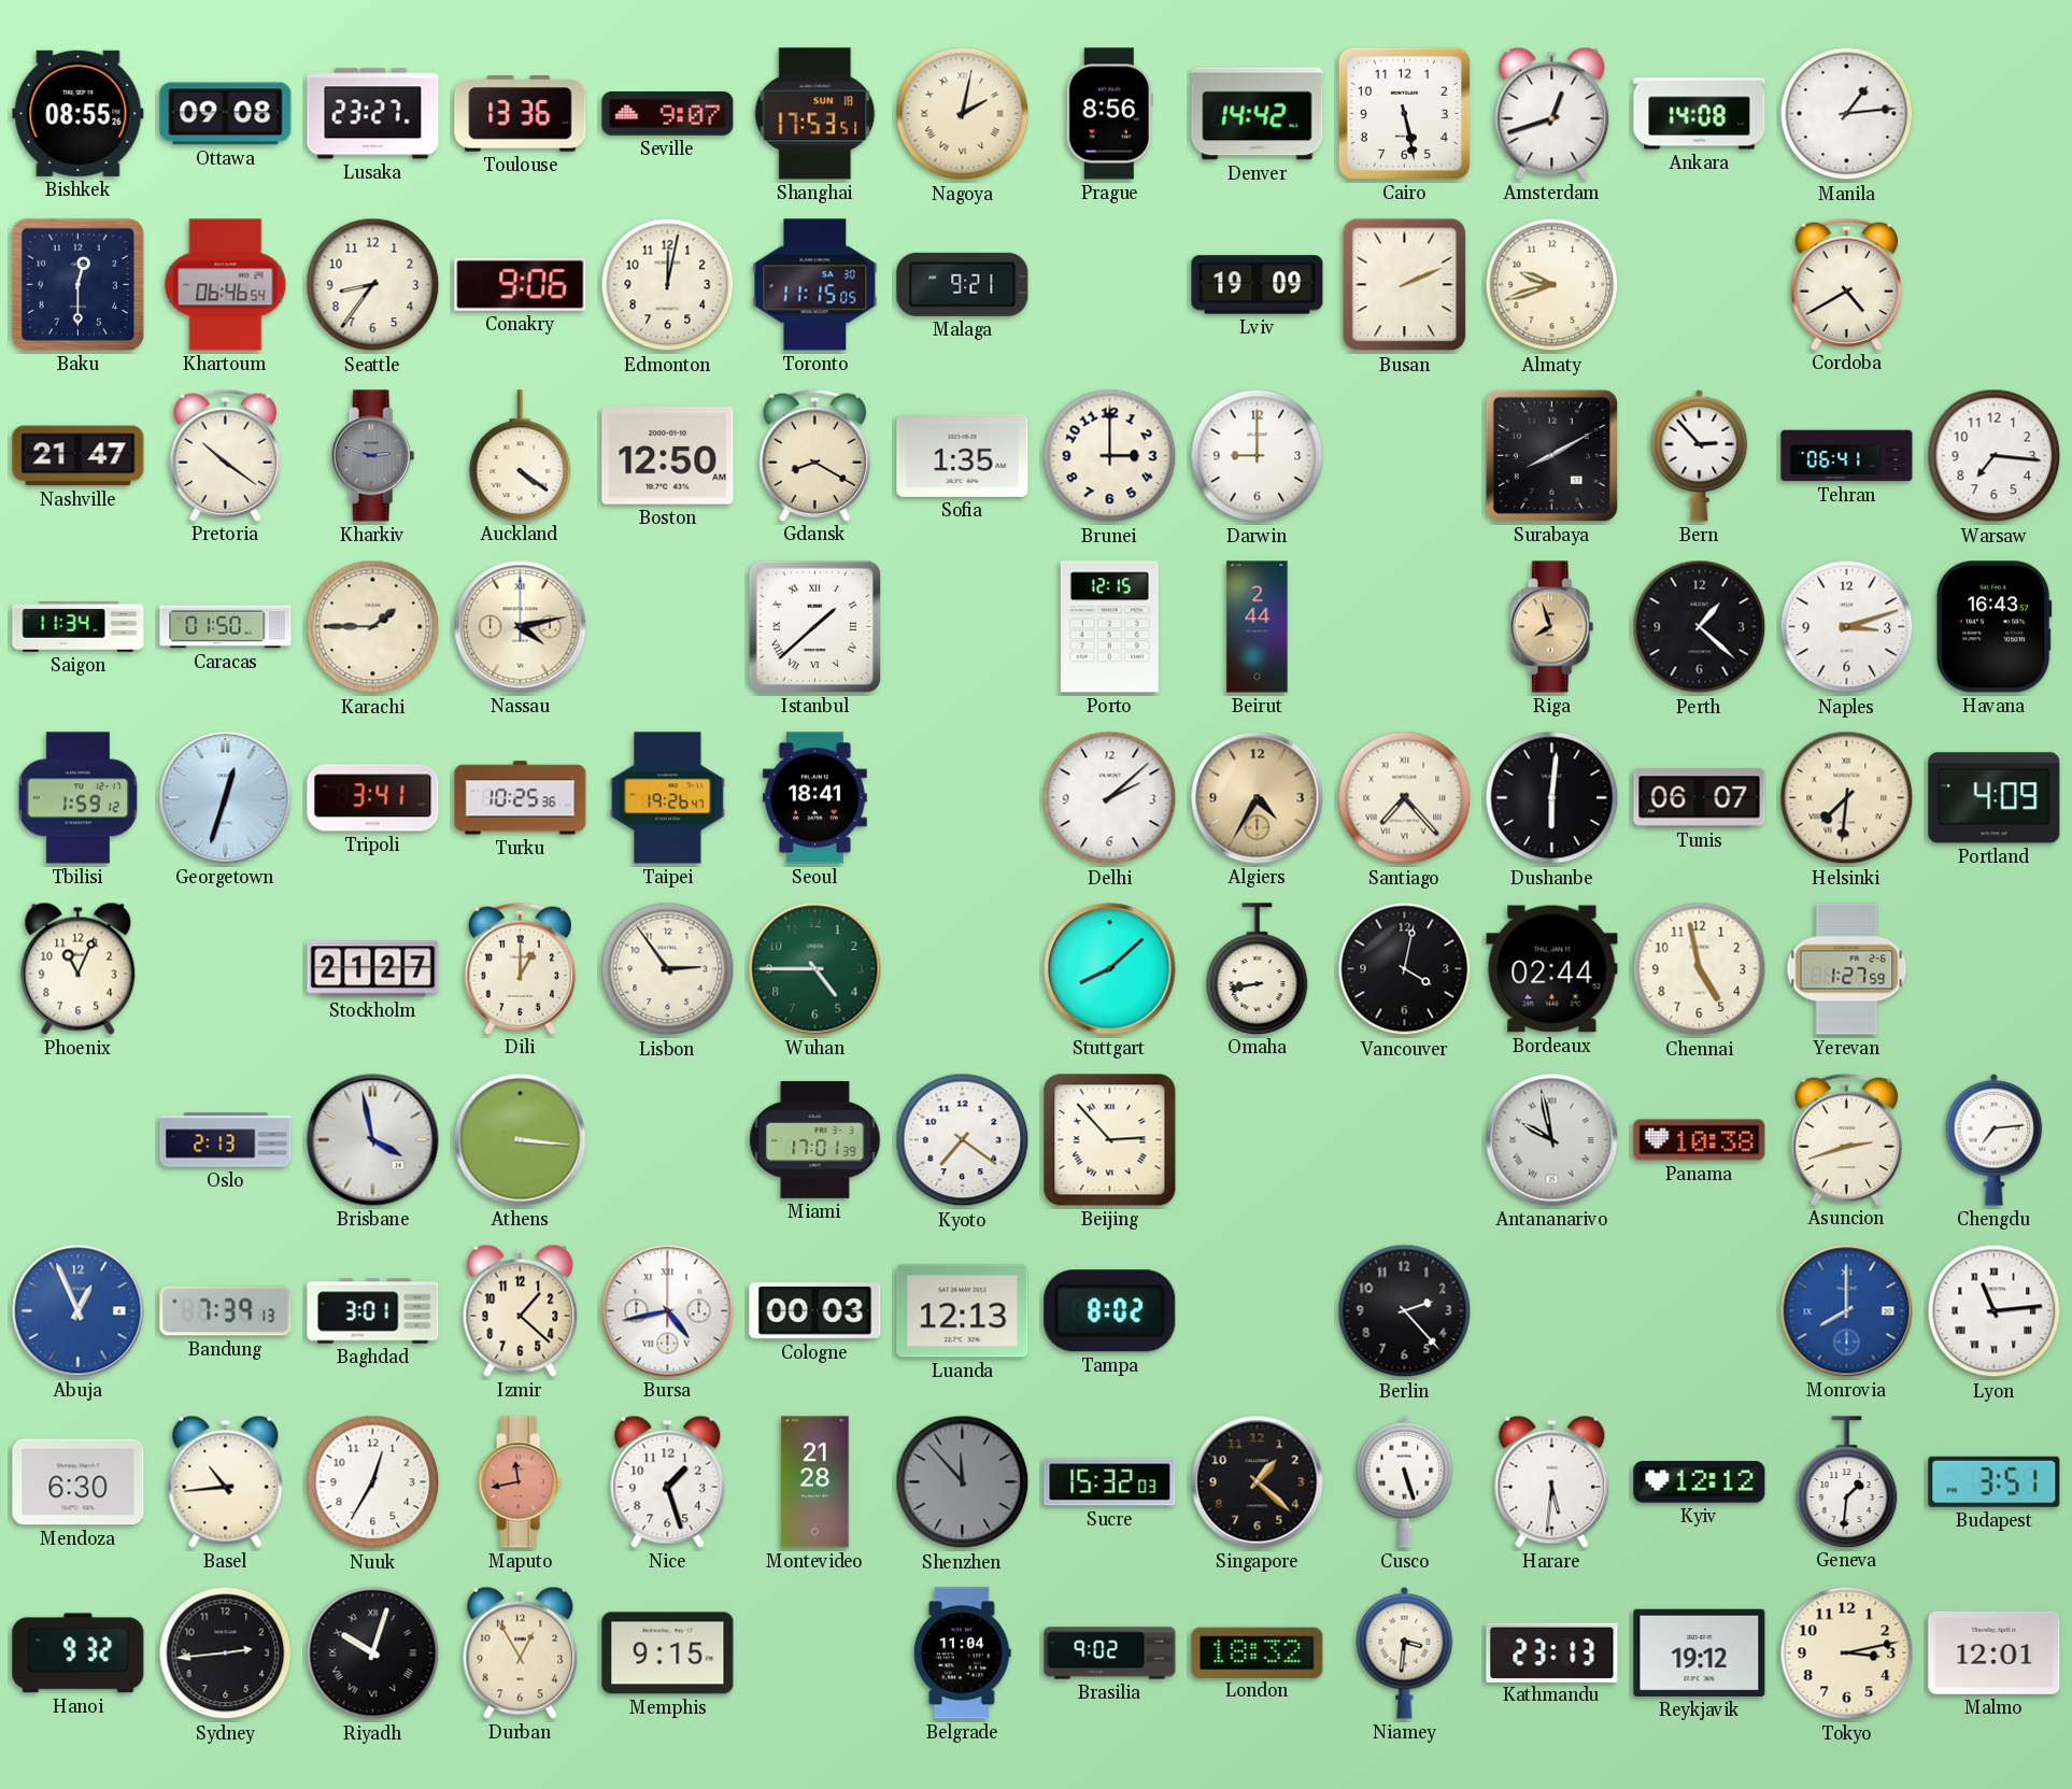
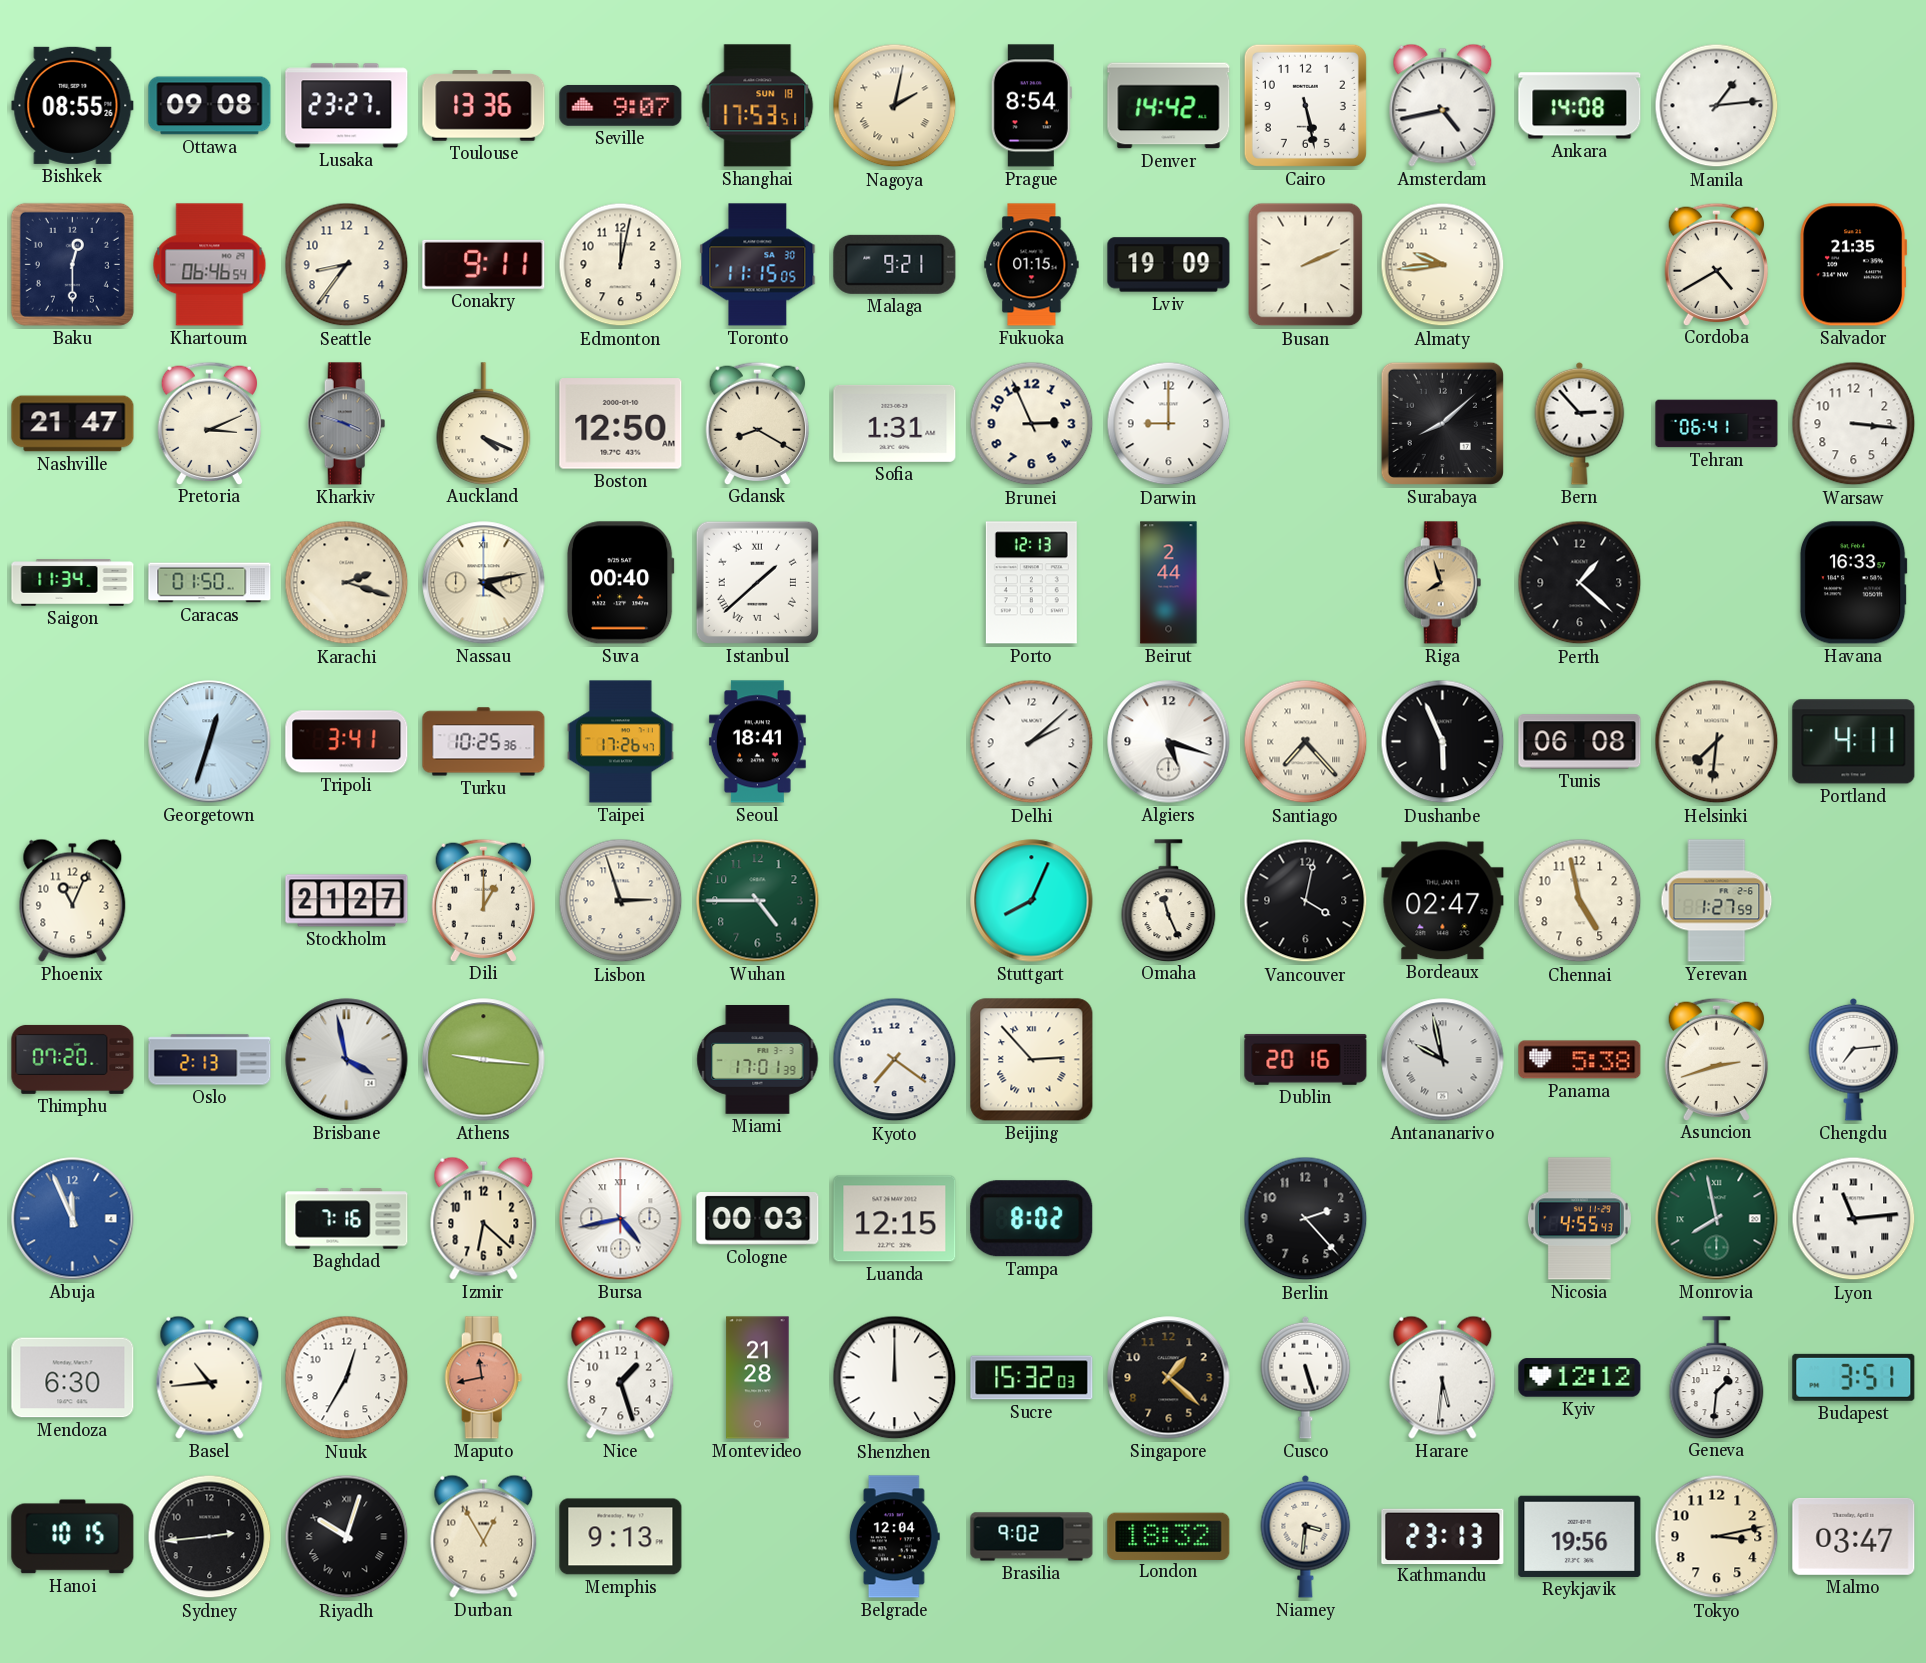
Prague: 8:56 -> 8:54 (1031, 106)
Amsterdam: 12:42 -> 4:43 (1443, 105)
Conakry: 9:06 -> 9:11 (484, 264)
Fukuoka: none -> 01:15 (1032, 265)
Almaty: 9:42 -> 9:44 (1443, 265)
Salvador: none -> 21:35 (1854, 265)
Pretoria: 10:21 -> 3:11 (209, 423)
Kharkiv: 2:48 -> 3:48 (347, 424)
Auckland: 4:21 -> 4:19 (484, 423)
Sofia: 1:35 -> 1:31 (895, 423)
Brunei: 3:00 -> 2:56 (1032, 424)
Surabaya: 8:10 -> 8:08 (1442, 423)
Warsaw: 7:16 -> 3:16 (1854, 424)
Karachi: 1:45 -> 2:18 (347, 583)
Suva: none -> 00:40 (620, 583)
Porto: 12:15 -> 12:13 (1031, 583)
Naples: 3:12 -> none (1847, 627)
Havana: 16:43 -> 16:33 (1853, 583)
Tbilisi: 1:59 -> none (77, 798)
Taipei: 19:26 -> 17:26 (621, 742)
Algiers: 4:35 -> 5:18 (1169, 742)
Algiers dial: champagne -> white (1169, 742)
Dushanbe: 6:01 -> 5:56 (1443, 742)
Tunis: 06:07 -> 06:08 (1580, 742)
Portland: 4:09 -> 4:11 (1854, 742)
Lisbon: 2:54 -> 2:57 (621, 901)
Stuttgart: 8:08 -> 8:04 (1032, 901)
Omaha: 8:43 -> 11:26 (1169, 900)
Bordeaux: 02:44 -> 02:47 (1443, 901)
Thimphu: none -> 07:20 (73, 1059)
Athens: 3:16 -> 9:16 (484, 1060)
Dublin: none -> 20:16 (1306, 1060)
Panama: 10:38 -> 5:38 (1580, 1060)
Abuja: 12:56 -> 11:56 (73, 1219)
Bandung: 7:39 -> none (226, 1311)
Baghdad: 3:01 -> 7:16 (347, 1219)
Izmir: 1:22 -> 6:22 (484, 1218)
Luanda: 12:13 -> 12:15 (895, 1219)
Nicosia: none -> 4:55 (1579, 1219)
Monrovia: 8:00 -> 7:58 (1717, 1219)
Monrovia dial: blue -> green (1717, 1219)
Shenzhen: 11:53 -> 12:00 (895, 1378)
Shenzhen dial: grey -> white (895, 1378)
Hanoi: 9:32 -> 10:15 (73, 1537)
Memphis: 9:15 -> 9:13 (621, 1537)
Belgrade: 11:04 -> 12:04 (894, 1537)
Reykjavik: 19:12 -> 19:56 (1580, 1536)
Malmo: 12:01 -> 03:47 (1854, 1536)
